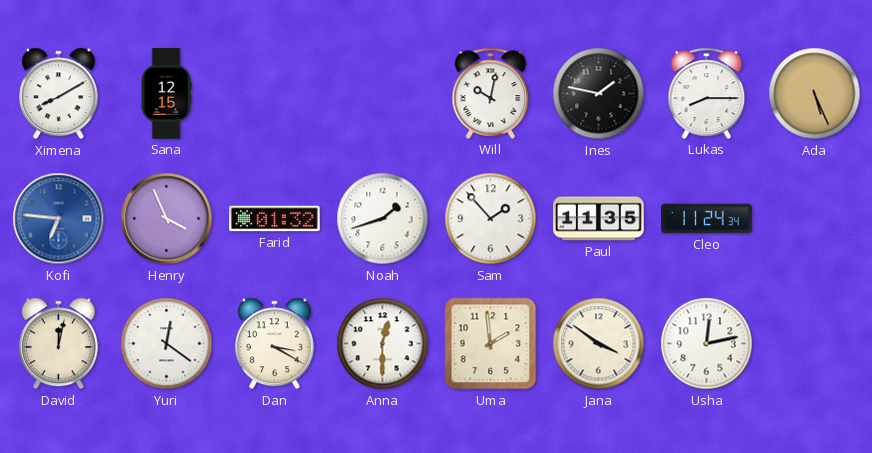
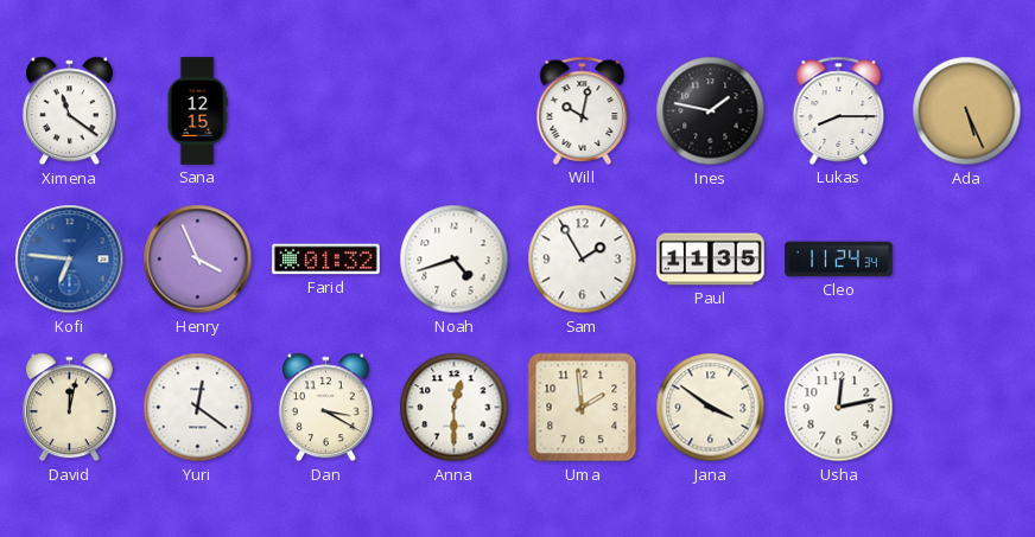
Ximena: 8:10 -> 11:21 (69, 111)
Noah: 1:42 -> 4:42 (455, 260)
Sam: 1:53 -> 1:55 (583, 260)
